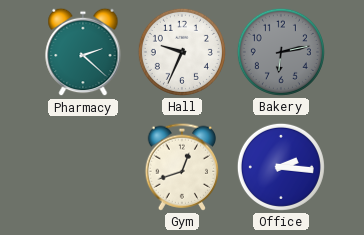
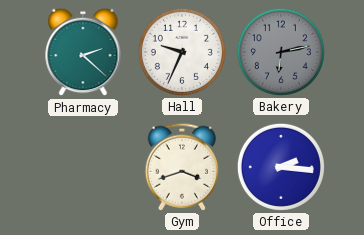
Gym: 12:42 -> 3:42 (182, 167)
